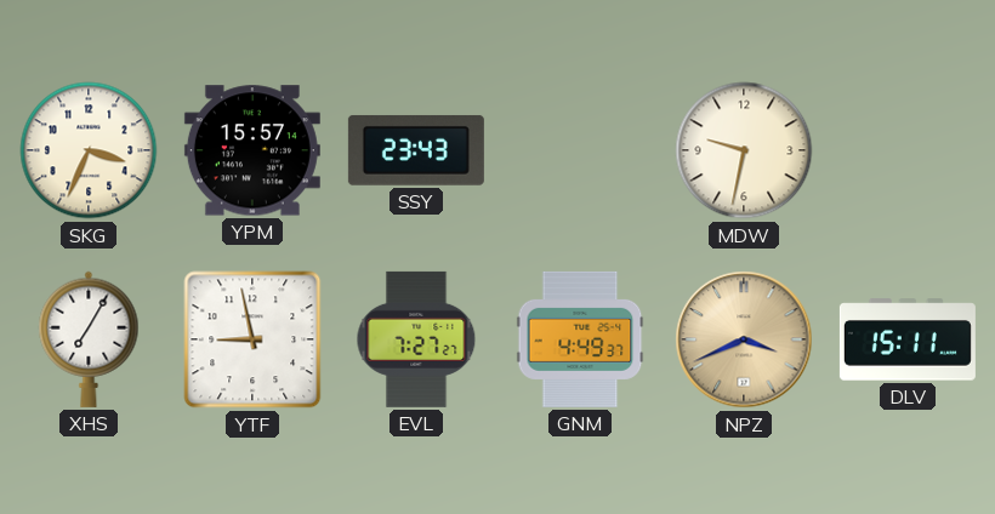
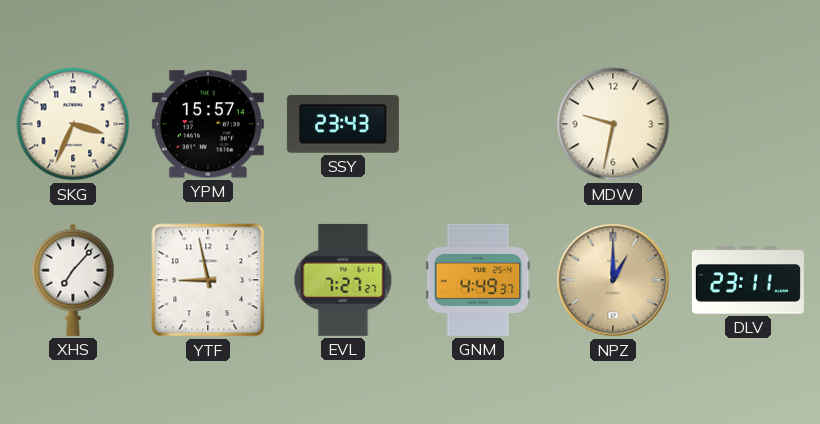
XHS: 7:05 -> 7:07 (73, 280)
NPZ: 3:41 -> 1:00 (613, 280)
DLV: 15:11 -> 23:11 (748, 280)
